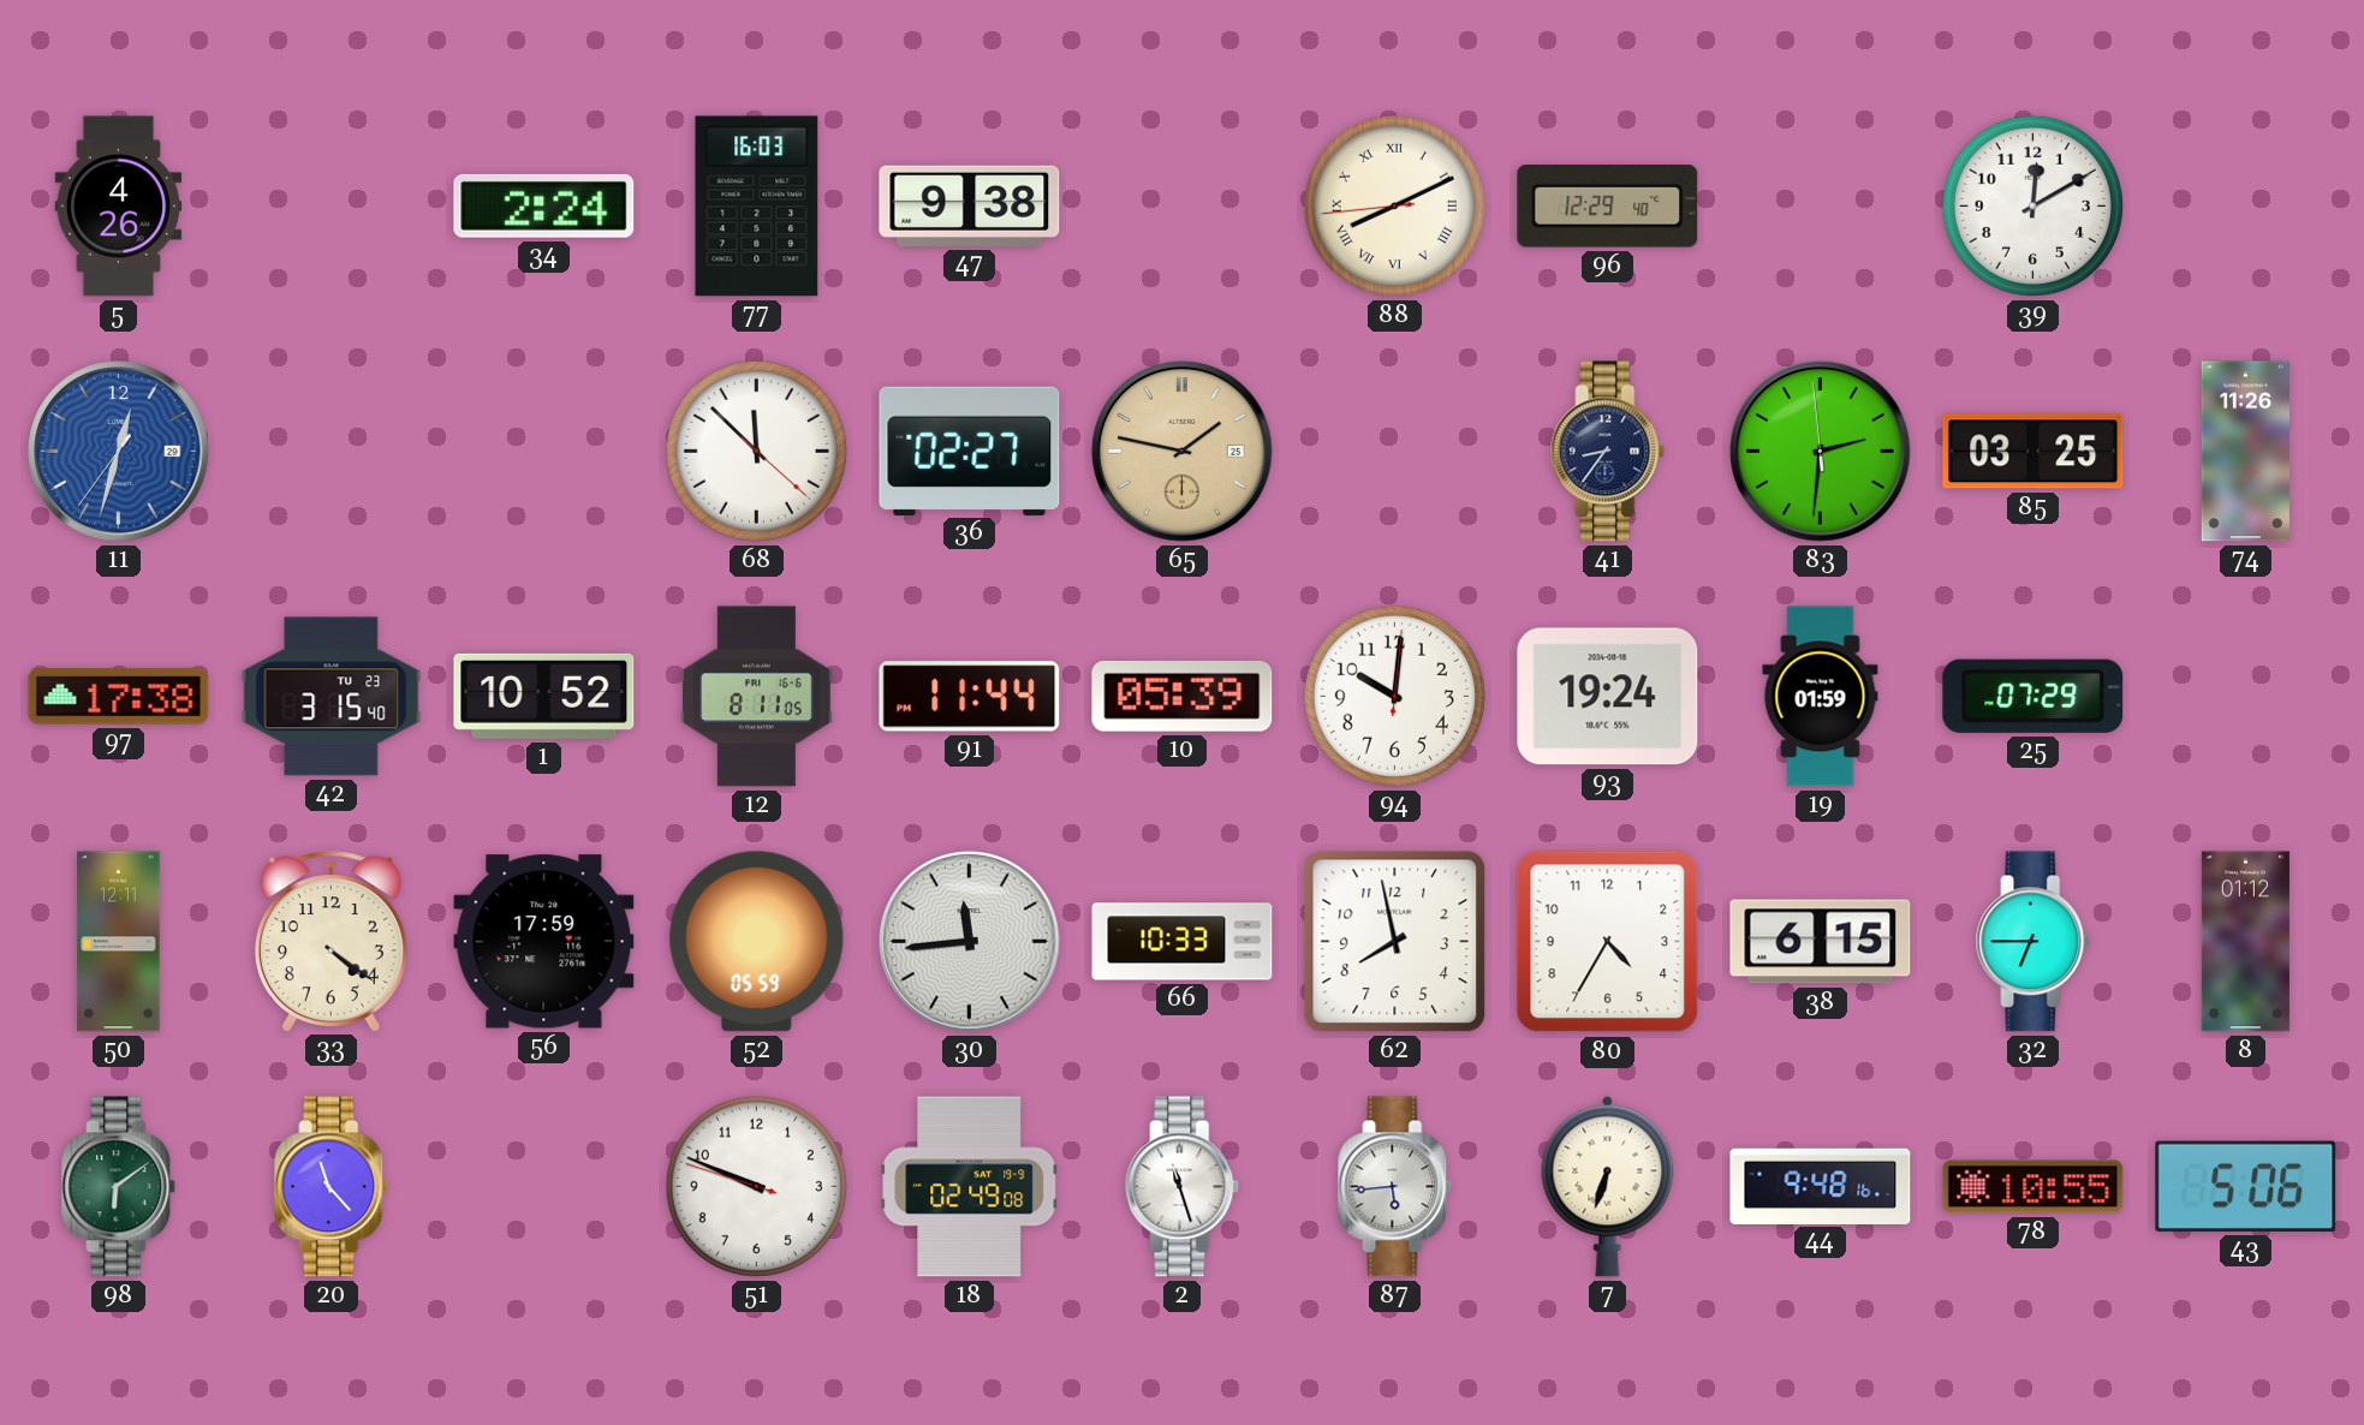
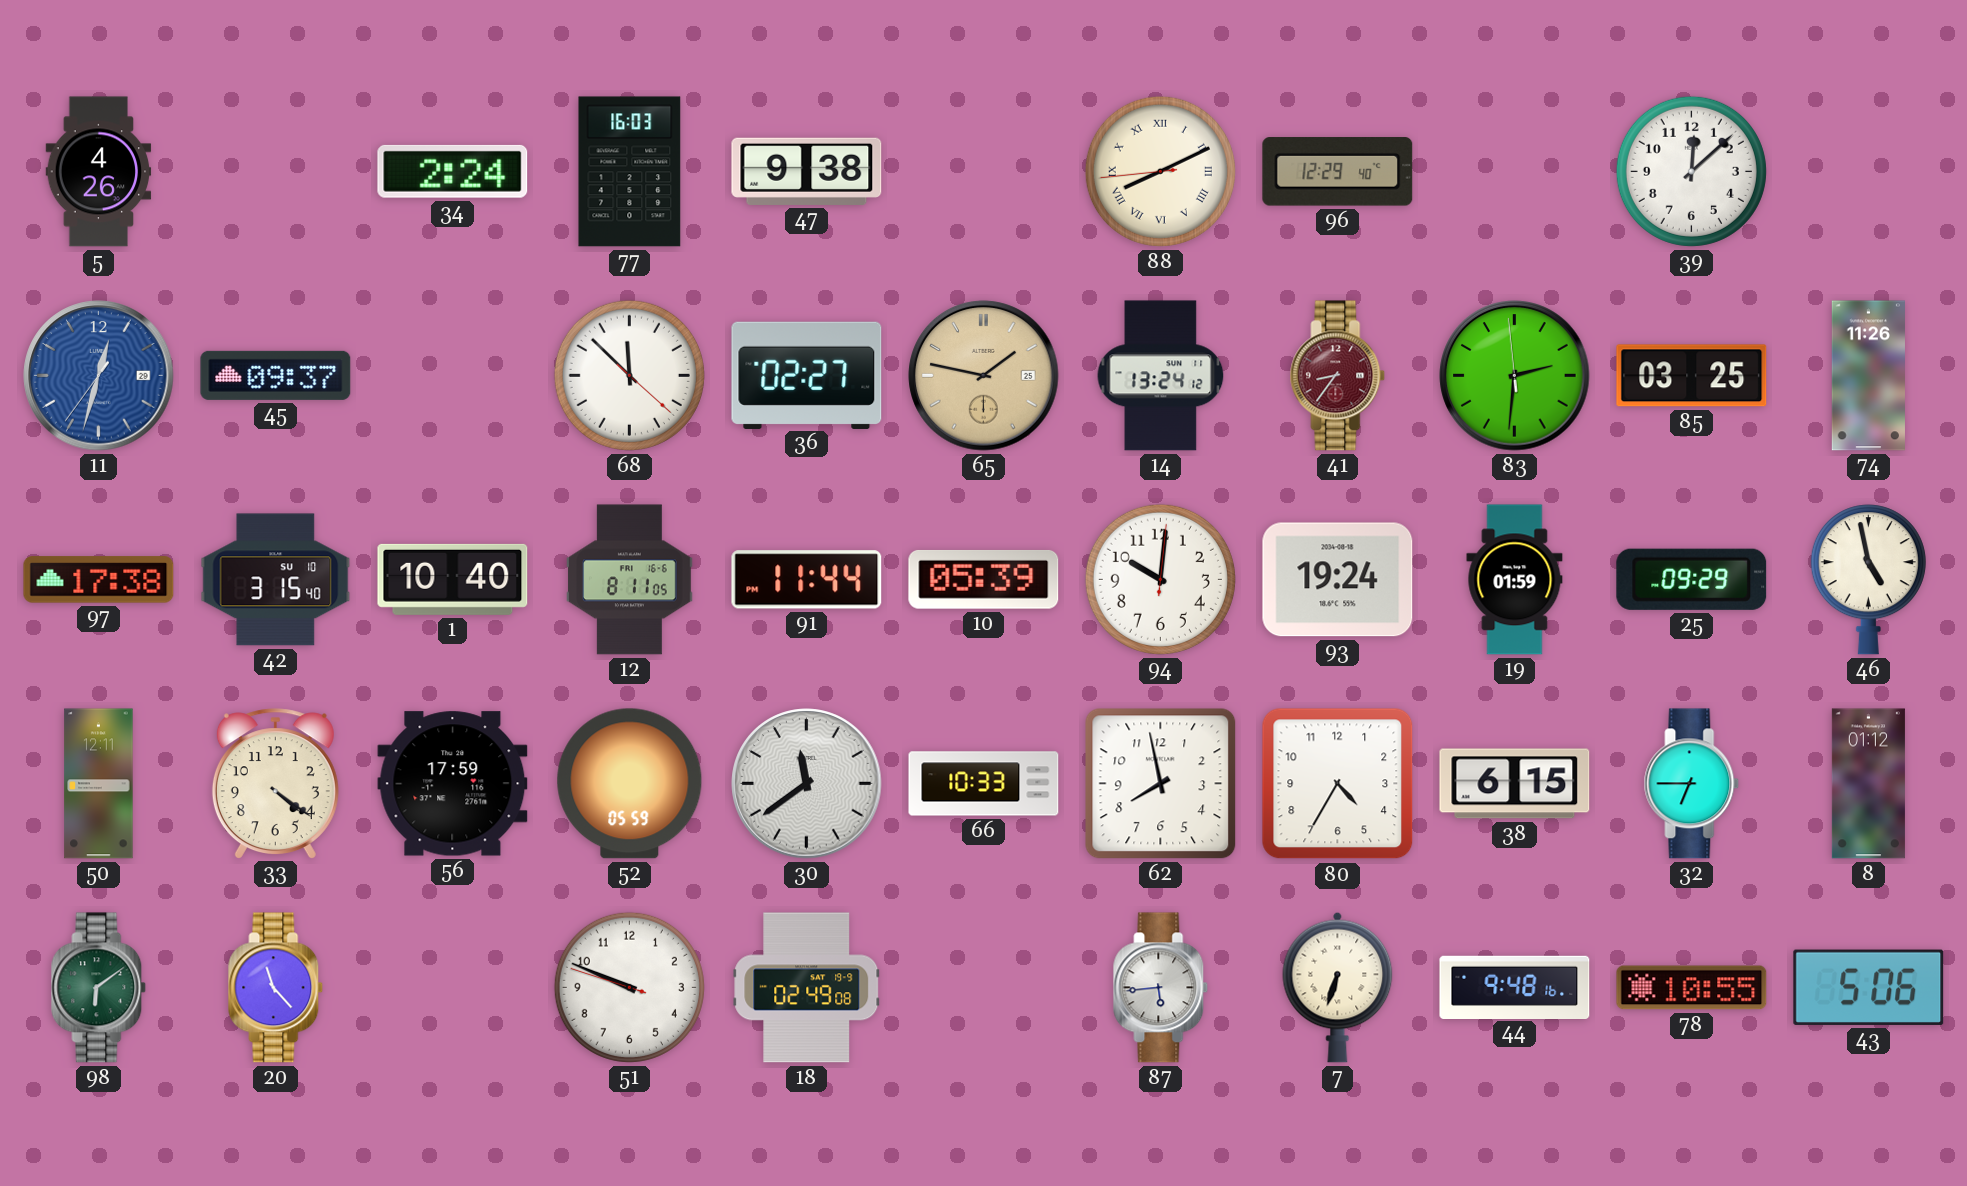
39: 12:10 -> 12:08 (1691, 171)
45: none -> 09:37 (276, 375)
14: none -> 13:24 (1161, 376)
41 dial: navy -> burgundy (1338, 376)
42 date: TU 23 -> SU 10 (276, 580)
1: 10:52 -> 10:40 (453, 579)
25: 07:29 -> 09:29 (1692, 579)
46: none -> 4:58 (1868, 580)
30: 11:44 -> 11:39 (807, 784)
2: 11:27 -> none (1183, 1187)
